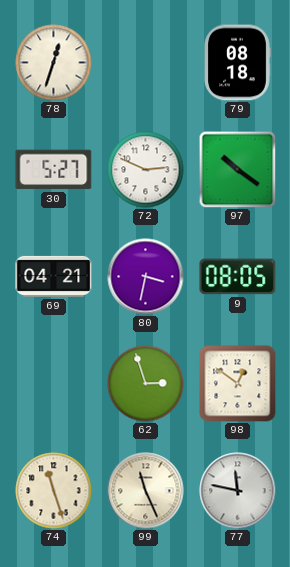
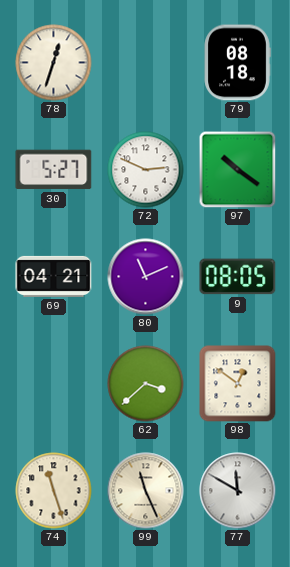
80: 3:32 -> 11:11 (146, 277)
62: 2:57 -> 3:38 (146, 384)
77: 11:47 -> 11:50 (238, 491)
